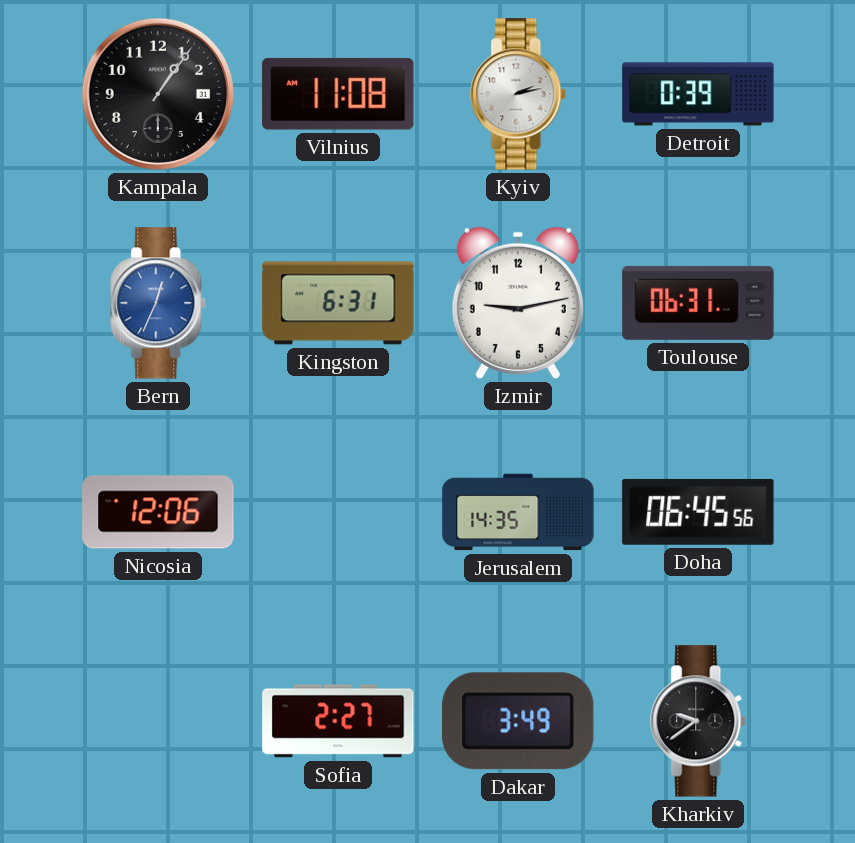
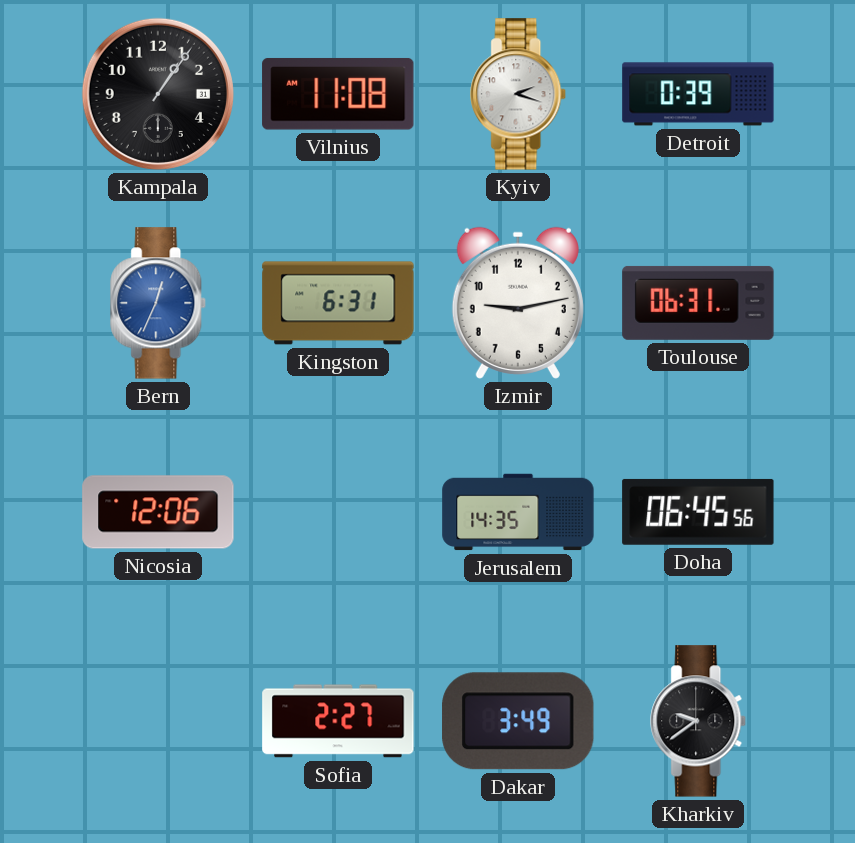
Kyiv: 2:13 -> 2:18 (519, 94)
